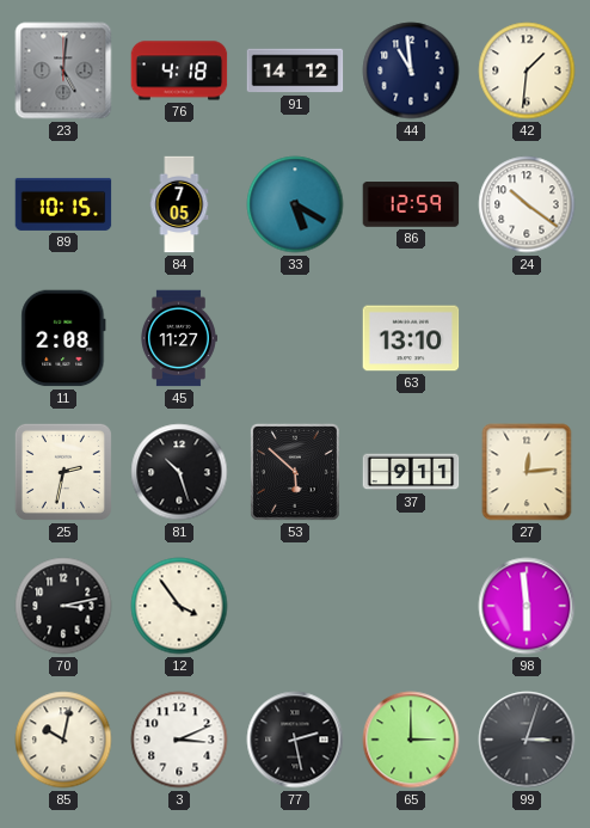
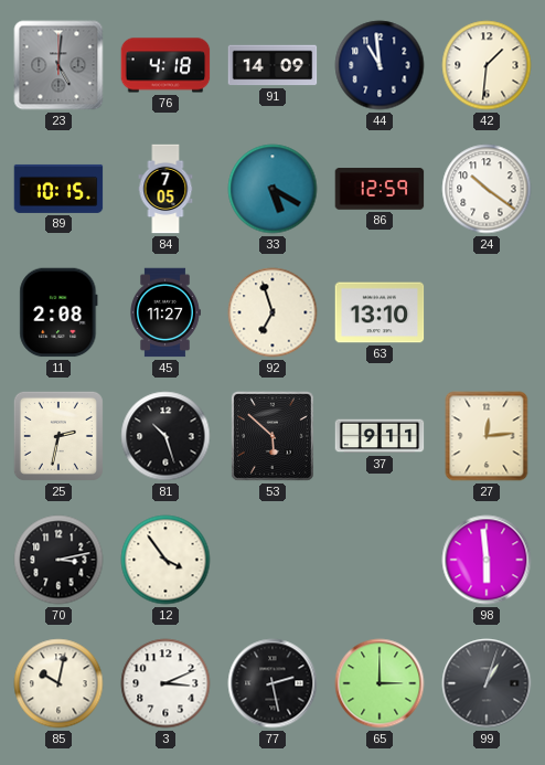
91: 14:12 -> 14:09 (272, 65)
92: none -> 6:57 (272, 312)
99: 3:03 -> 1:03 (487, 683)
